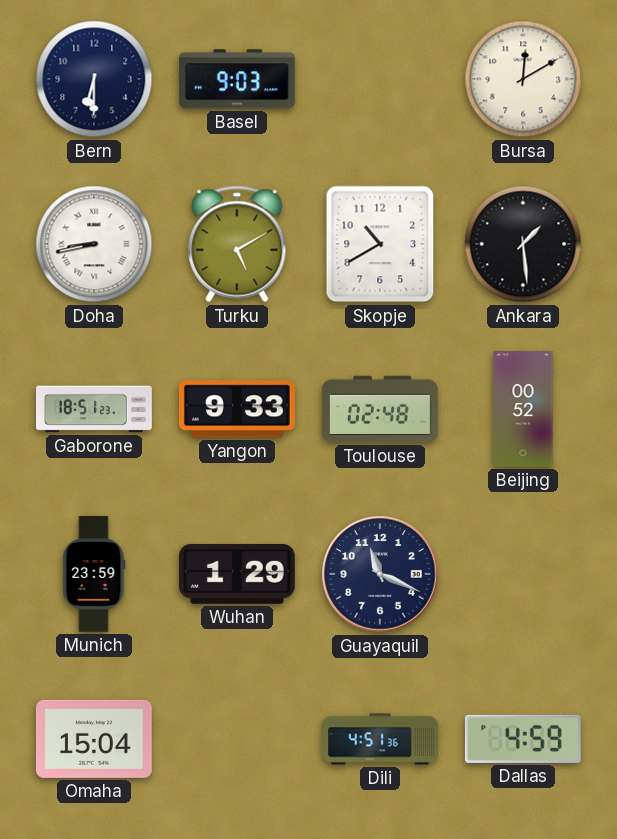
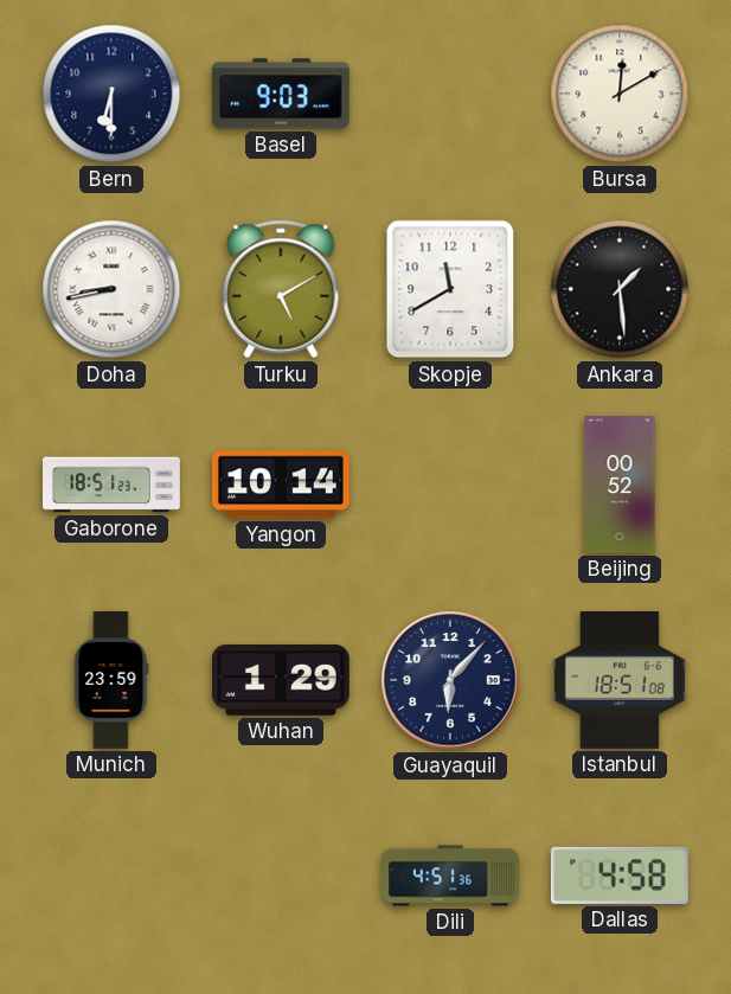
Skopje: 10:40 -> 11:40 (450, 289)
Yangon: 9:33 -> 10:14 (282, 485)
Toulouse: 02:48 -> none (381, 409)
Guayaquil: 11:19 -> 6:07 (450, 680)
Istanbul: none -> 18:51 (620, 681)
Omaha: 15:04 -> none (94, 739)
Dallas: 4:59 -> 4:58 (620, 876)
